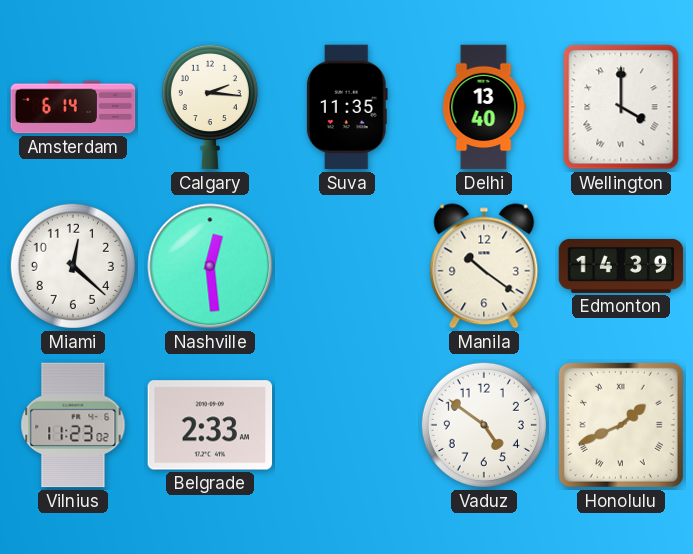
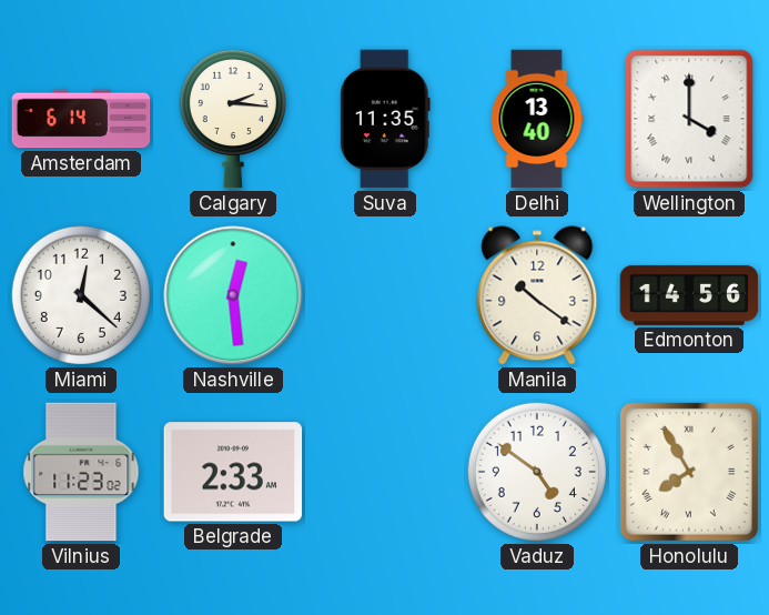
Edmonton: 14:39 -> 14:56 (689, 295)
Honolulu: 1:41 -> 7:55 (689, 472)
